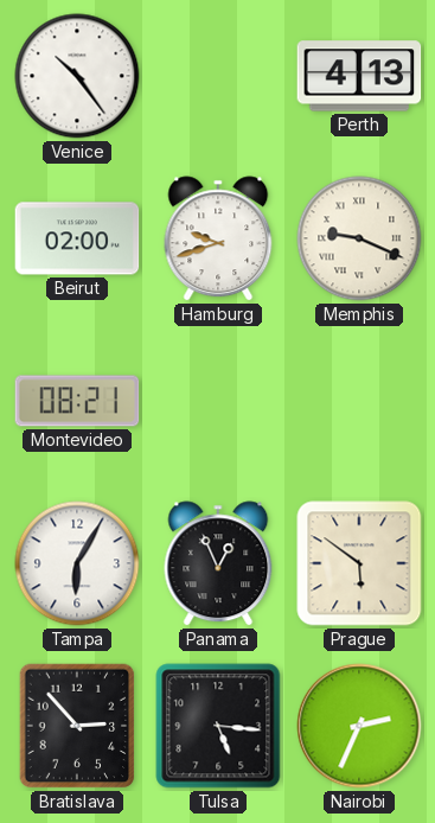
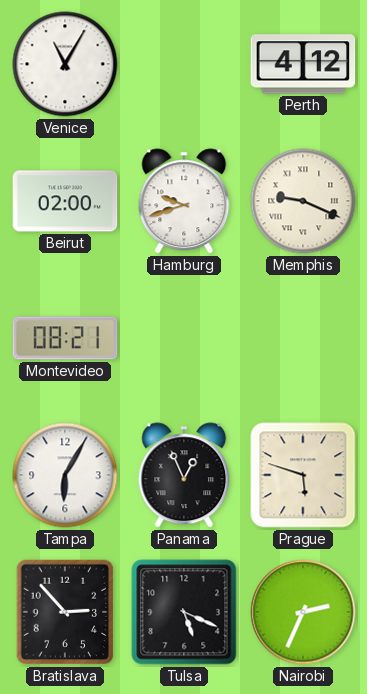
Venice: 10:24 -> 11:05 (65, 64)
Perth: 4:13 -> 4:12 (303, 64)
Prague: 5:51 -> 5:48 (303, 475)
Tulsa: 5:16 -> 5:19 (184, 612)
